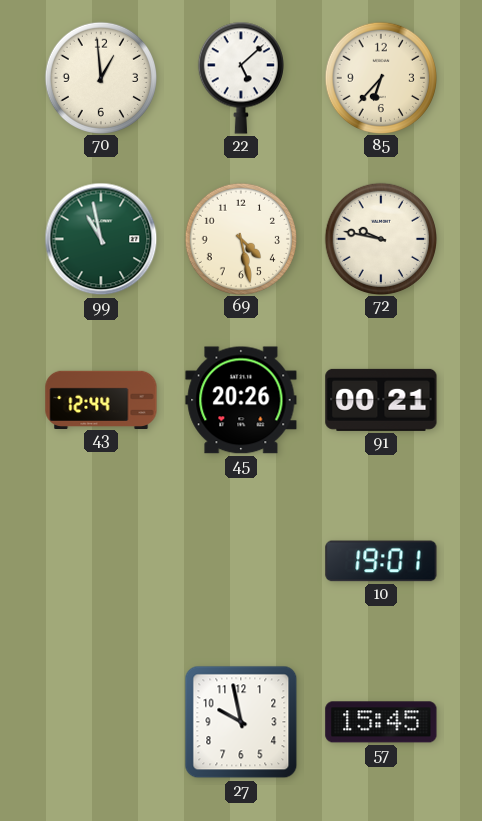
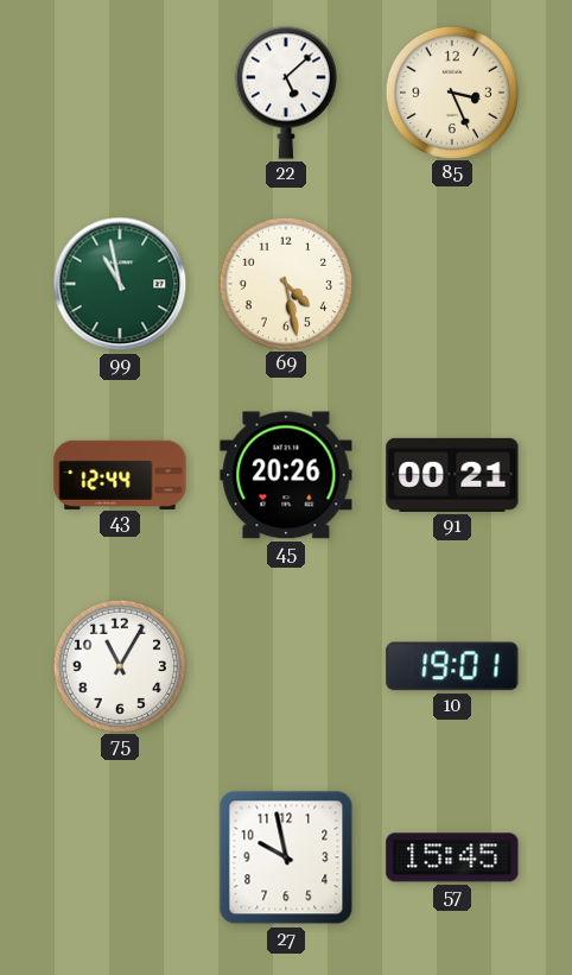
70: 12:59 -> none (100, 77)
85: 6:37 -> 3:26 (451, 91)
72: 9:47 -> none (380, 238)
75: none -> 11:05 (119, 665)
